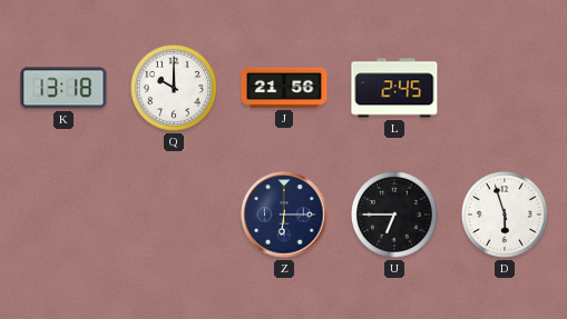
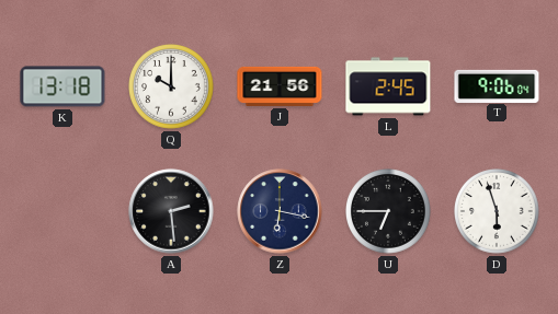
T: none -> 9:06 (497, 85)
A: none -> 2:29 (171, 211)
Z: 6:15 -> 6:17 (280, 211)
